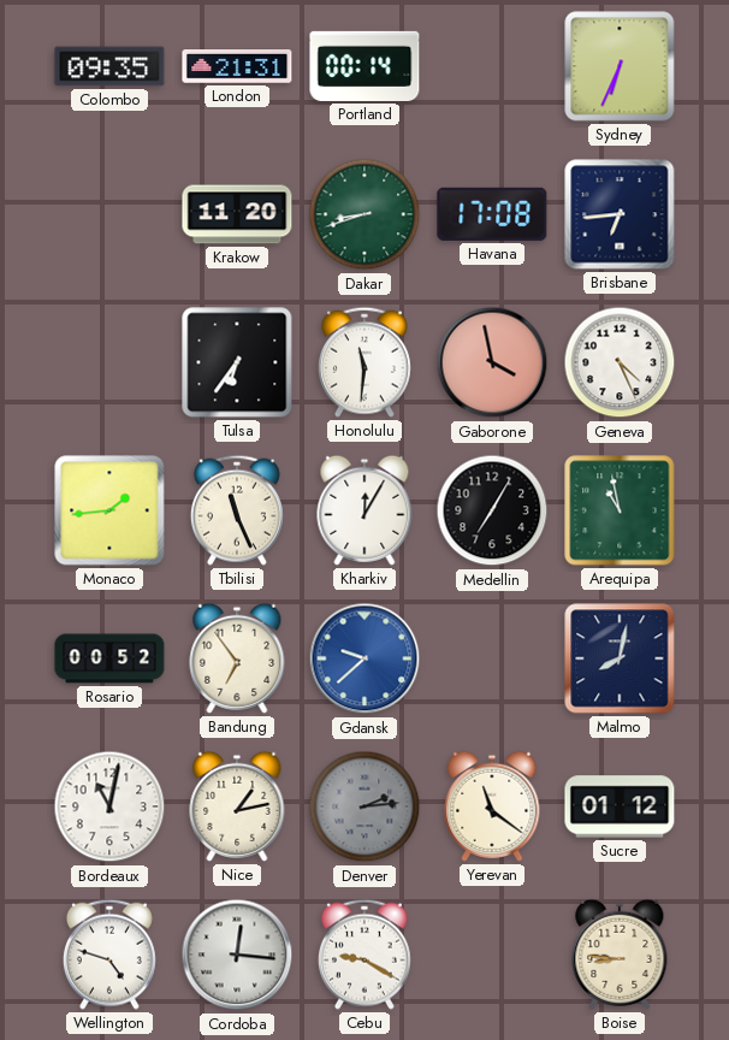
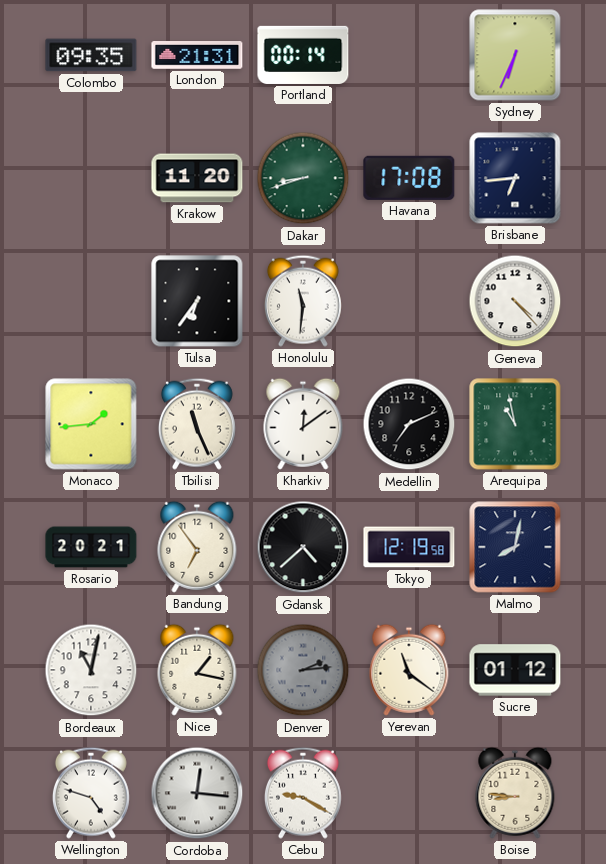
Gaborone: 3:58 -> none (492, 362)
Geneva: 4:26 -> 4:23 (515, 301)
Kharkiv: 12:05 -> 12:09 (303, 424)
Medellin: 7:05 -> 7:11 (409, 424)
Rosario: 00:52 -> 20:21 (91, 547)
Gdansk: 9:38 -> 4:38 (303, 547)
Gdansk dial: blue -> black (303, 547)
Tokyo: none -> 12:19 (409, 547)
Nice: 1:13 -> 1:17 (197, 670)
